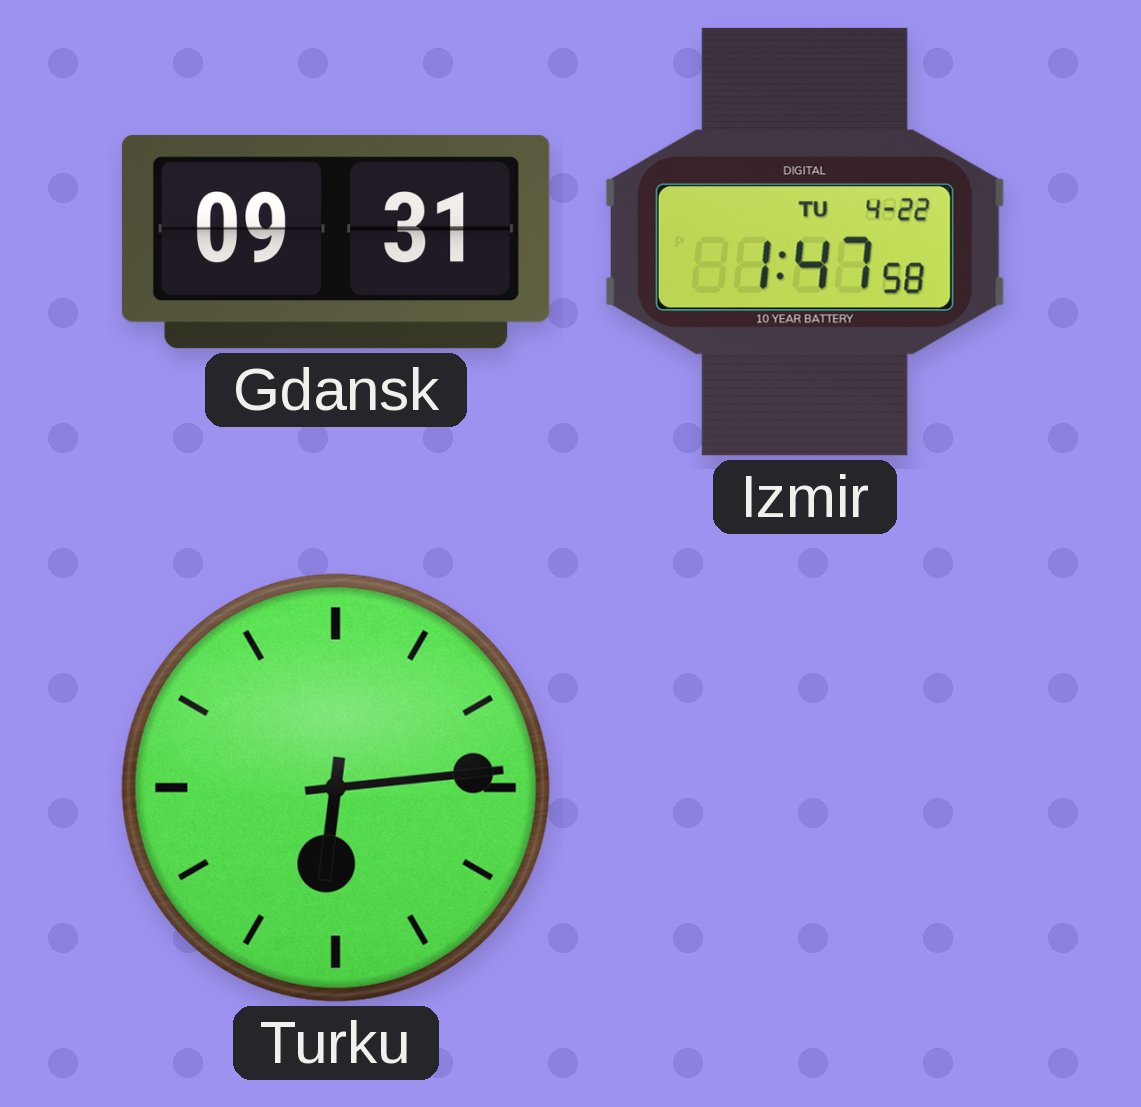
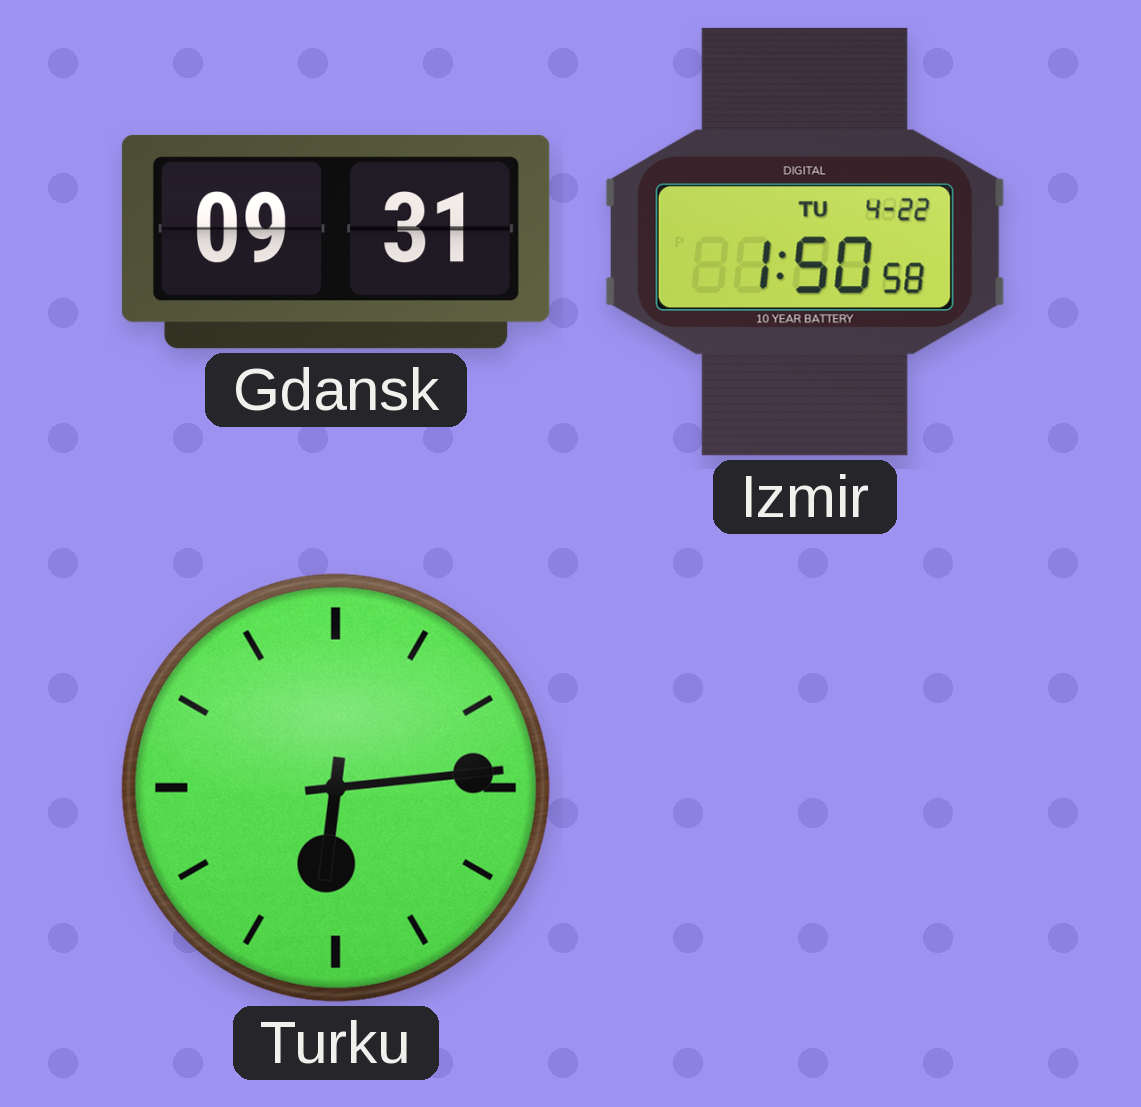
Izmir: 1:47 -> 1:50 (805, 242)
